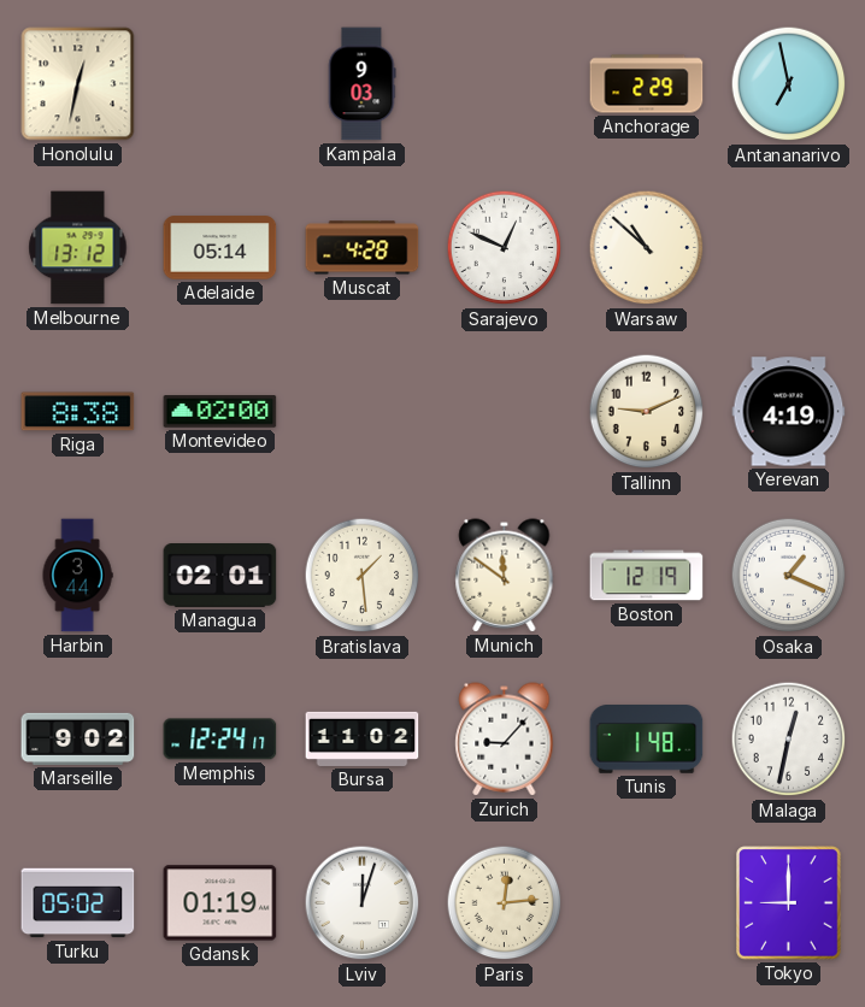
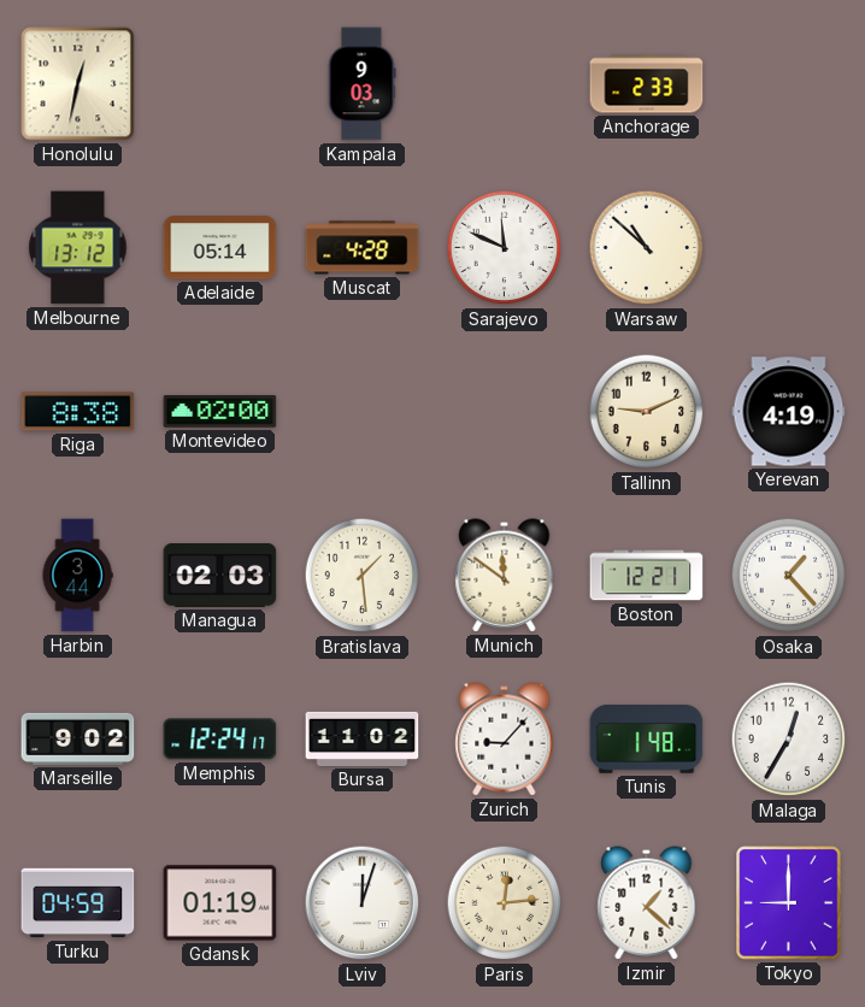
Anchorage: 2:29 -> 2:33 (647, 84)
Antananarivo: 6:58 -> none (789, 84)
Sarajevo: 12:49 -> 11:49 (505, 248)
Managua: 02:01 -> 02:03 (220, 576)
Boston: 12:19 -> 12:21 (647, 576)
Osaka: 1:19 -> 1:23 (789, 576)
Malaga: 12:32 -> 12:35 (789, 740)
Turku: 05:02 -> 04:59 (78, 903)
Izmir: none -> 1:22 (647, 903)
